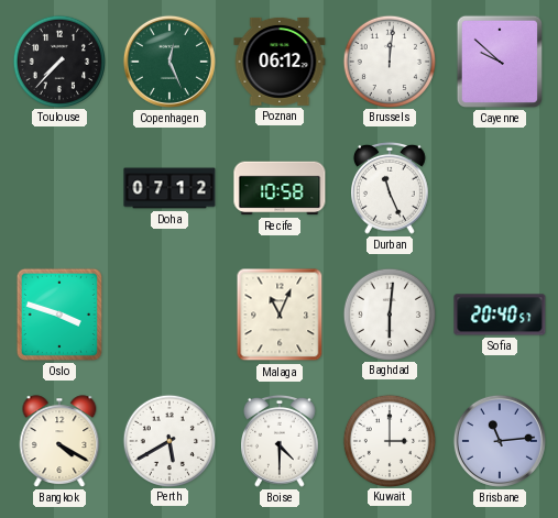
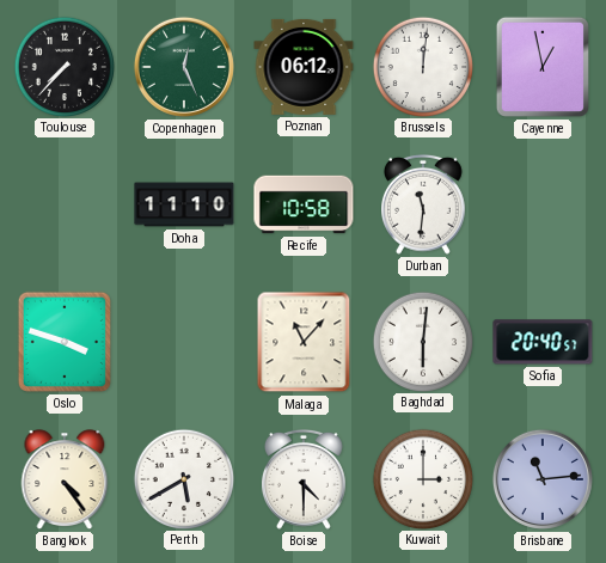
Cayenne: 9:52 -> 12:58 (543, 67)
Doha: 07:12 -> 11:10 (184, 204)
Durban: 11:26 -> 11:31 (424, 204)
Malaga: 11:04 -> 11:07 (304, 342)
Bangkok: 4:20 -> 4:24 (65, 479)
